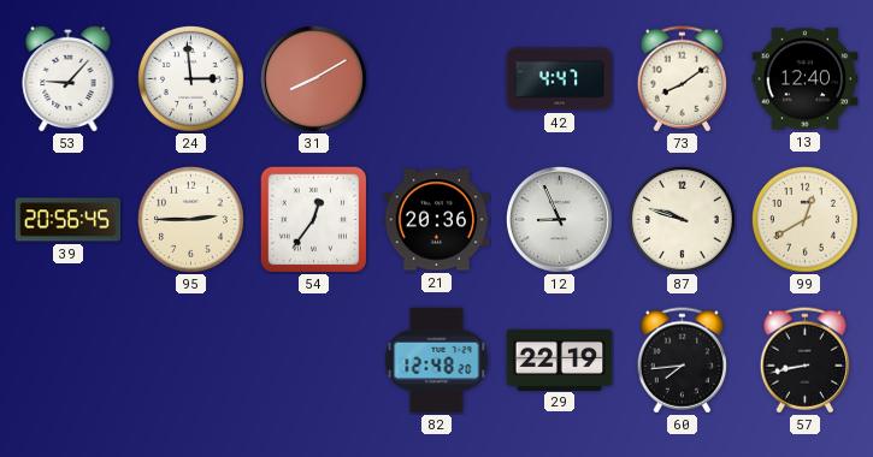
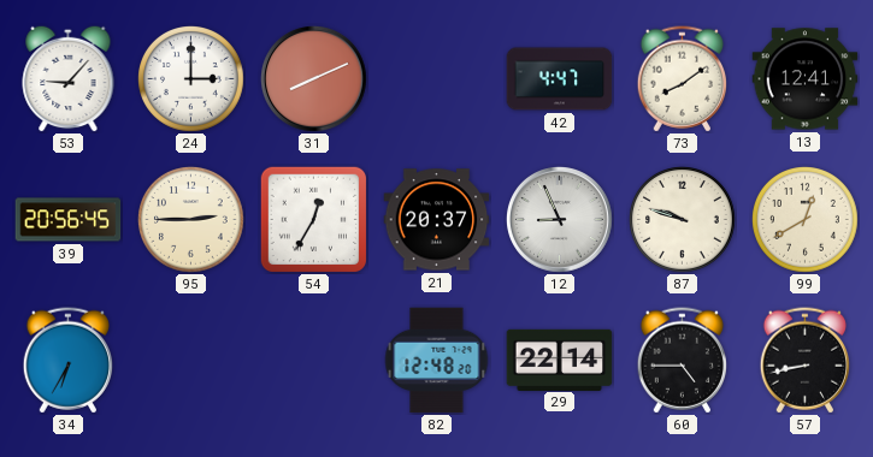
24: 2:59 -> 3:00 (191, 79)
31: 8:10 -> 8:11 (314, 79)
13: 12:40 -> 12:41 (806, 79)
54: 12:36 -> 12:35 (313, 219)
21: 20:36 -> 20:37 (437, 220)
34: none -> 6:35 (67, 361)
29: 22:19 -> 22:14 (560, 360)
60: 7:44 -> 4:45 (682, 361)
